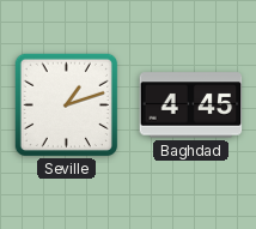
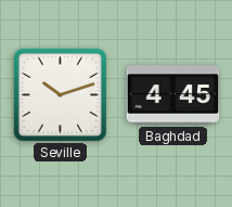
Seville: 1:12 -> 10:12 (60, 94)
